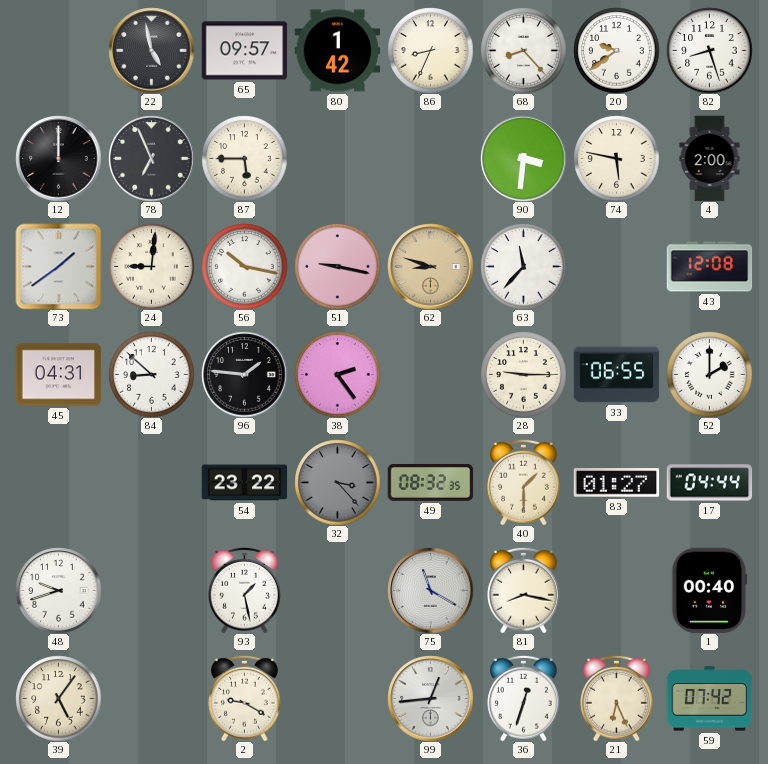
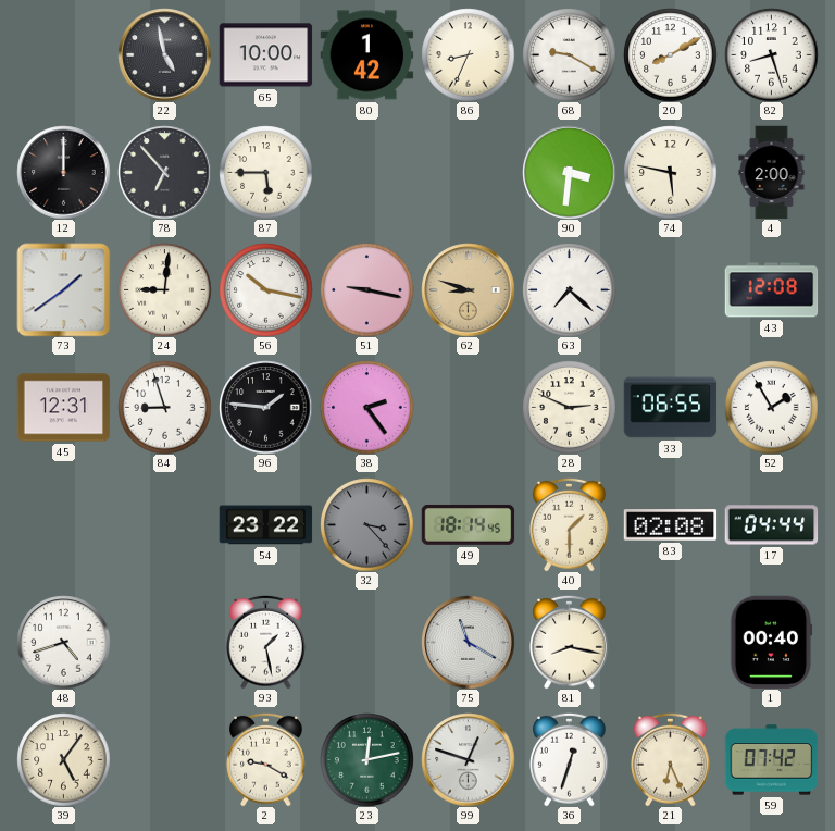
65: 09:57 -> 10:00 (265, 55)
68: 8:23 -> 9:20 (569, 54)
20: 9:39 -> 8:10 (670, 54)
78: 6:56 -> 6:53 (164, 172)
63: 11:37 -> 7:22 (569, 289)
45: 04:31 -> 12:31 (63, 408)
84: 8:52 -> 8:57 (164, 407)
28: 9:15 -> 2:49 (569, 407)
52: 2:00 -> 1:55 (771, 407)
49: 08:32 -> 18:14 (468, 524)
83: 01:27 -> 02:08 (670, 525)
48: 9:42 -> 4:42 (63, 642)
23: none -> 12:13 (366, 759)
99: 12:44 -> 12:48 (468, 759)
